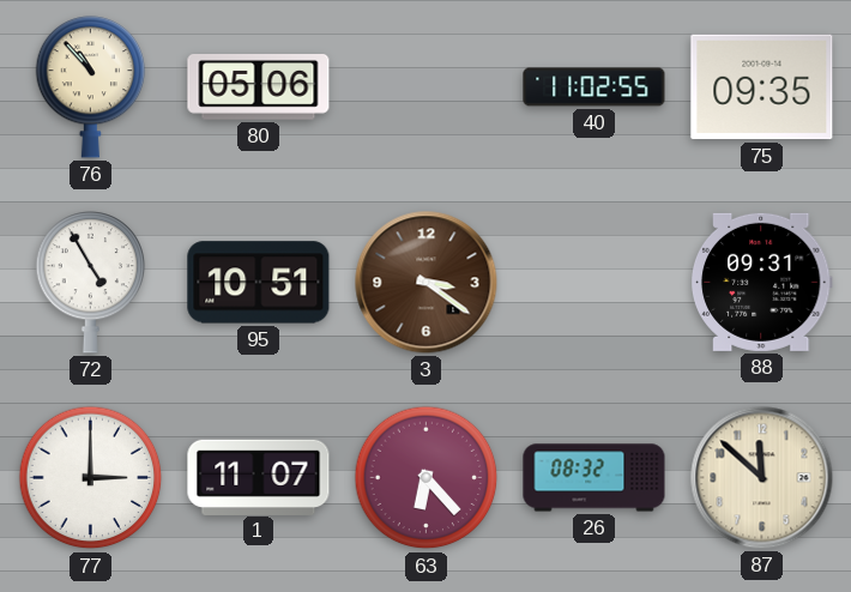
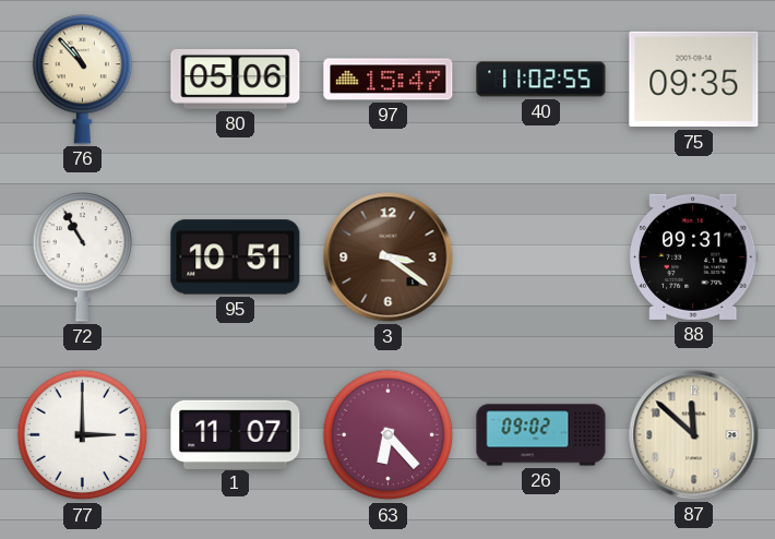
97: none -> 15:47 (389, 80)
72: 4:55 -> 10:55 (83, 257)
26: 08:32 -> 09:02 (541, 435)
